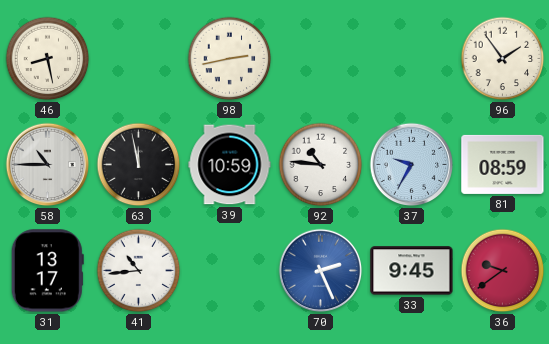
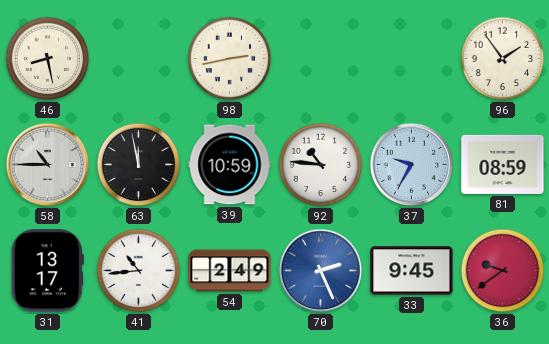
54: none -> 2:49 (230, 271)
